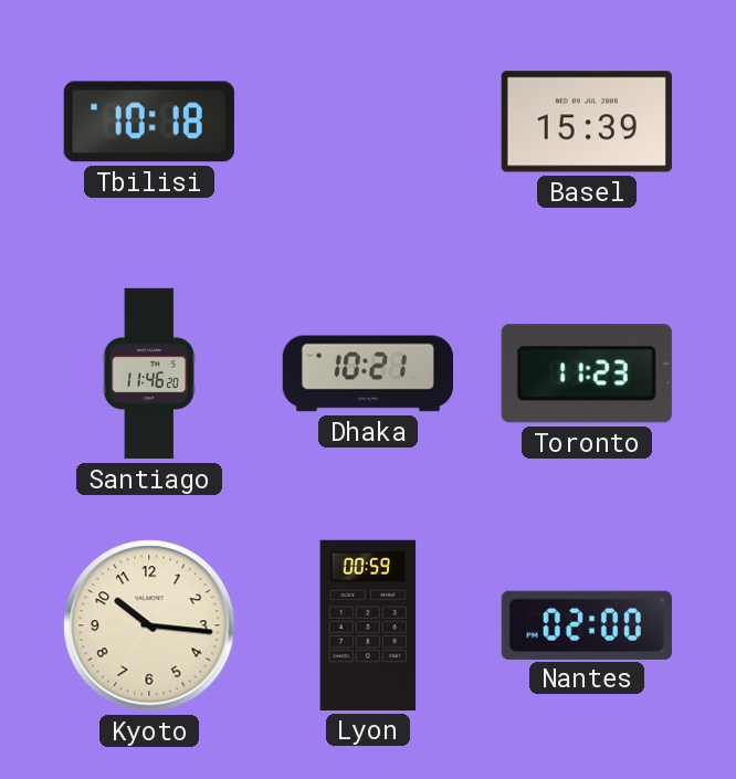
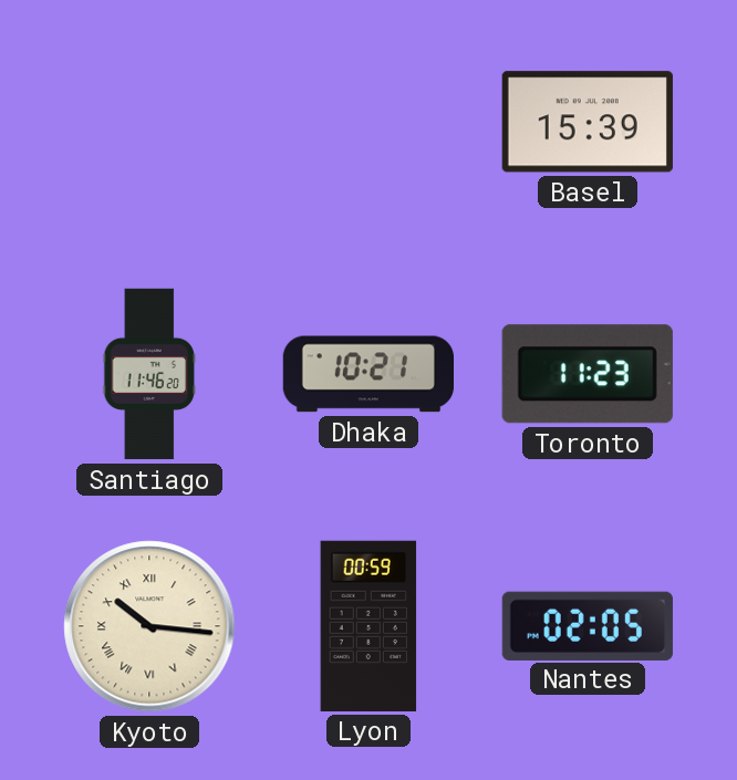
Tbilisi: 10:18 -> none (149, 122)
Kyoto numerals: Arabic -> Roman (149, 626)
Nantes: 02:00 -> 02:05 (588, 625)
